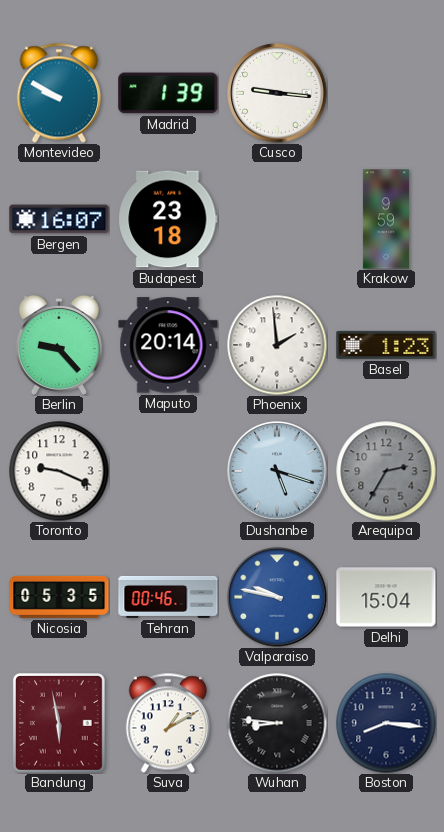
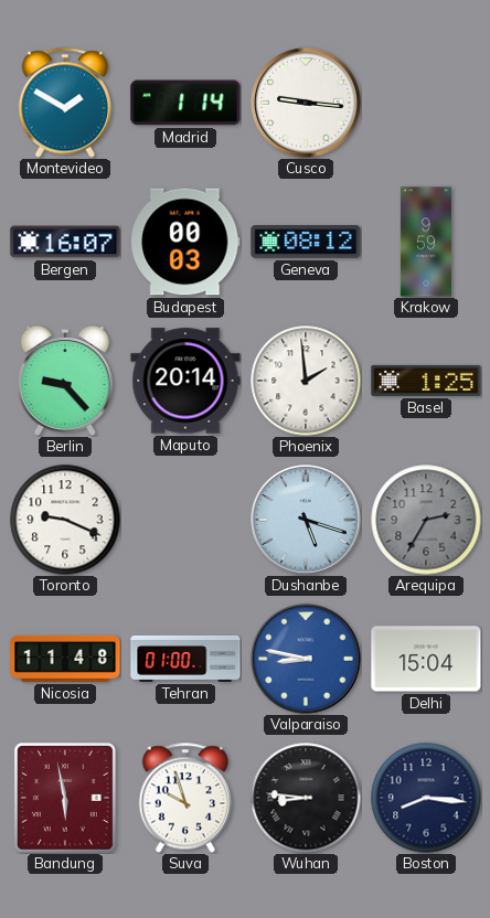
Montevideo: 9:50 -> 1:50 (64, 103)
Madrid: 1:39 -> 1:14 (185, 103)
Budapest: 23:18 -> 00:03 (185, 242)
Geneva: none -> 08:12 (306, 242)
Basel: 1:23 -> 1:25 (426, 381)
Nicosia: 05:35 -> 11:48 (65, 659)
Tehran: 00:46 -> 01:00 (185, 659)
Valparaiso: 9:47 -> 8:47 (306, 659)
Suva: 1:10 -> 9:57 (184, 798)
